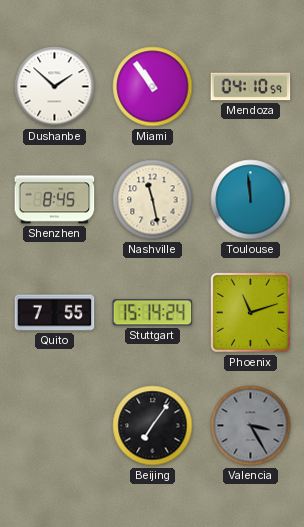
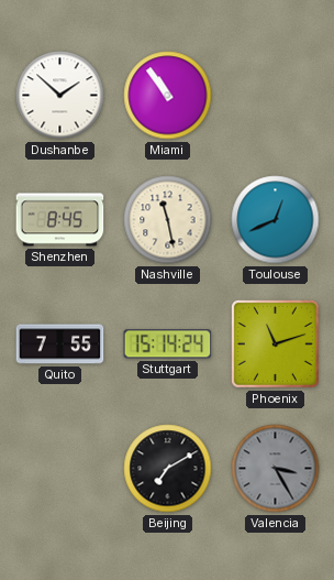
Mendoza: 04:10 -> none (251, 87)
Toulouse: 11:59 -> 12:41 (276, 220)
Beijing: 7:06 -> 7:10 (168, 469)
